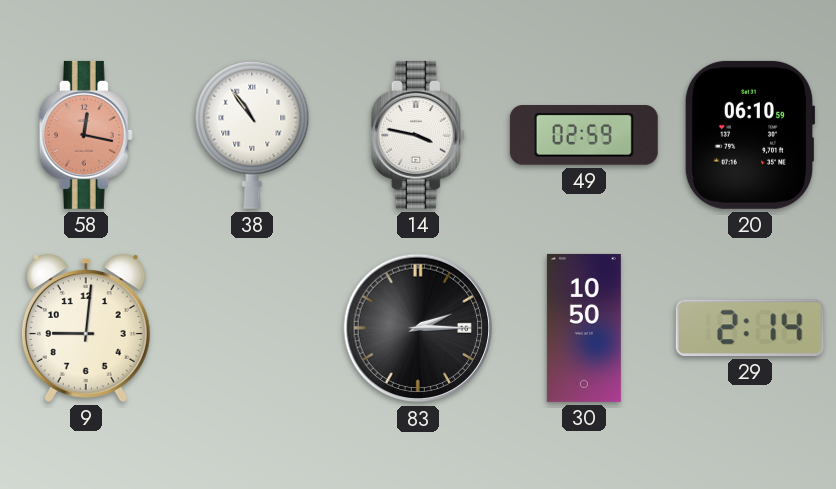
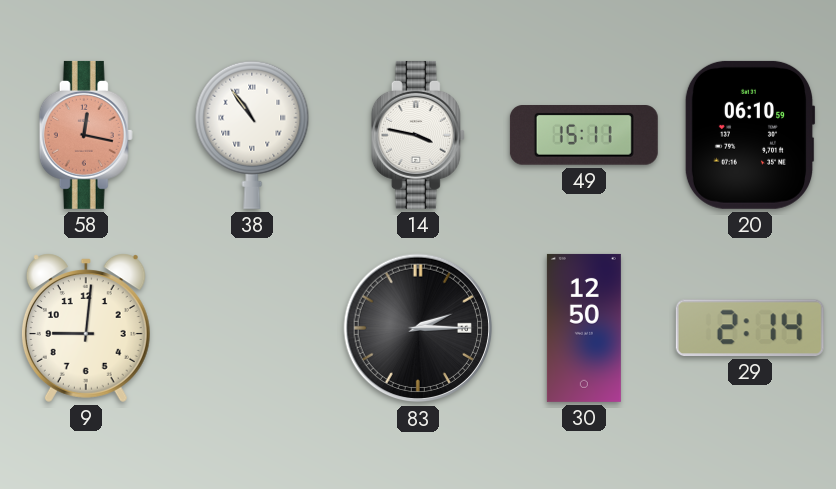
49: 02:59 -> 15:11 (584, 136)
30: 10:50 -> 12:50 (584, 328)
